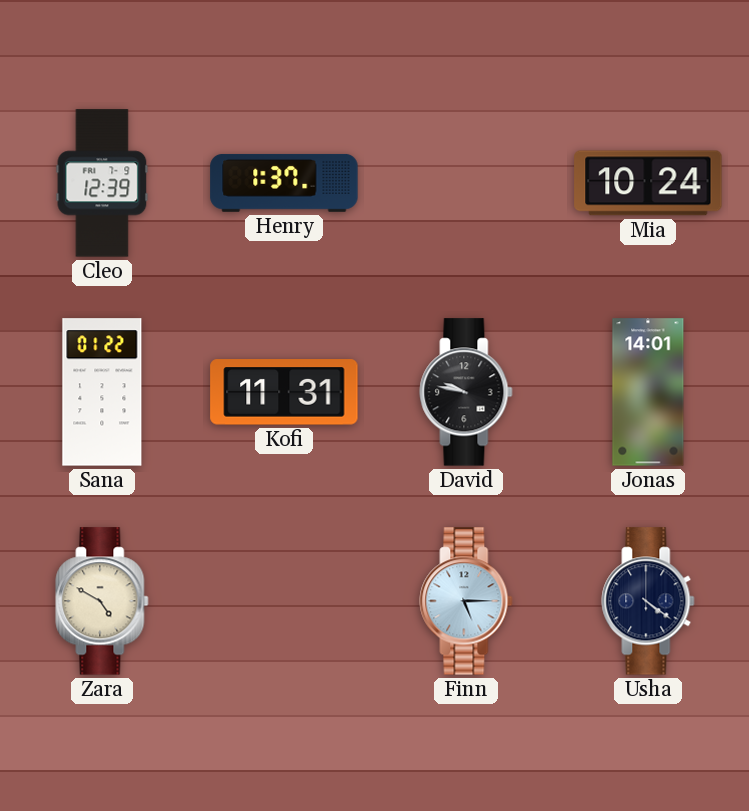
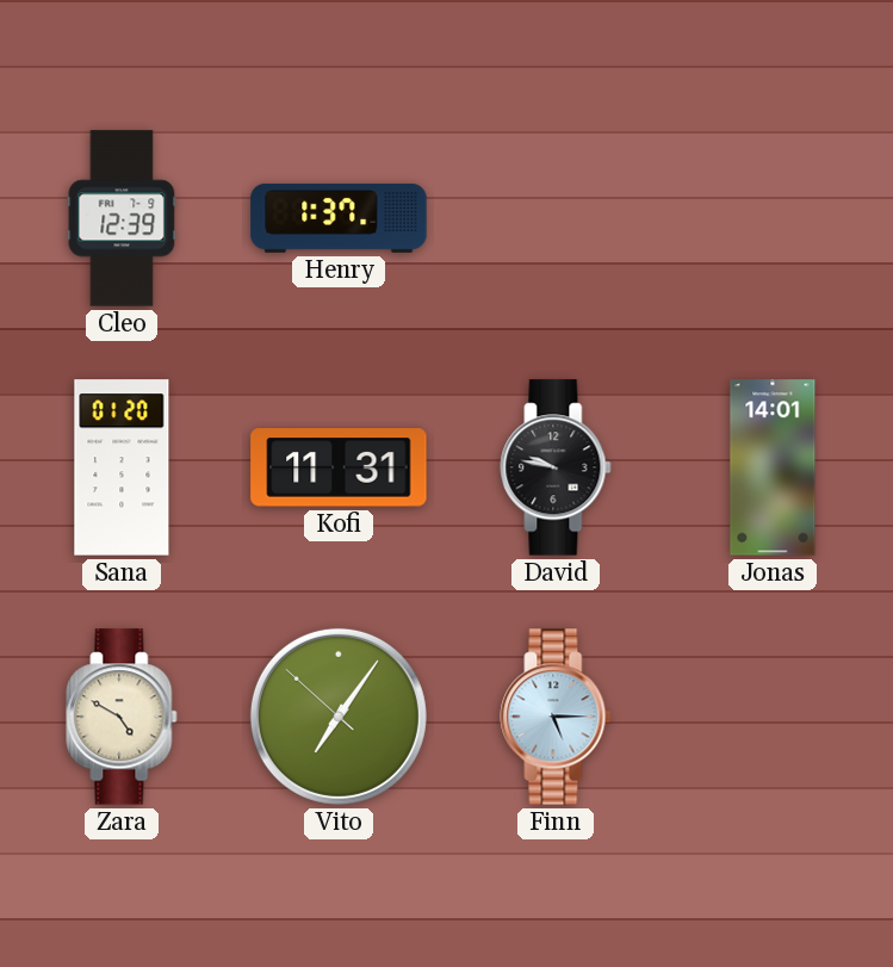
Mia: 10:24 -> none (648, 183)
Sana: 01:22 -> 01:20 (122, 467)
Vito: none -> 7:05 (339, 717)
Usha: 4:21 -> none (648, 601)
